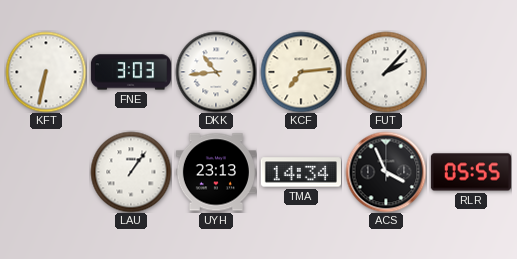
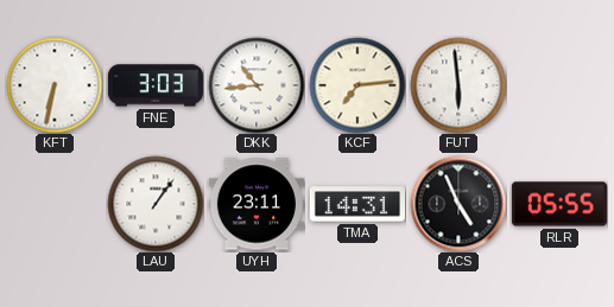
FUT: 2:07 -> 5:59 (458, 85)
UYH: 23:13 -> 23:11 (257, 204)
TMA: 14:34 -> 14:31 (357, 204)
ACS: 3:56 -> 4:56 (458, 204)
